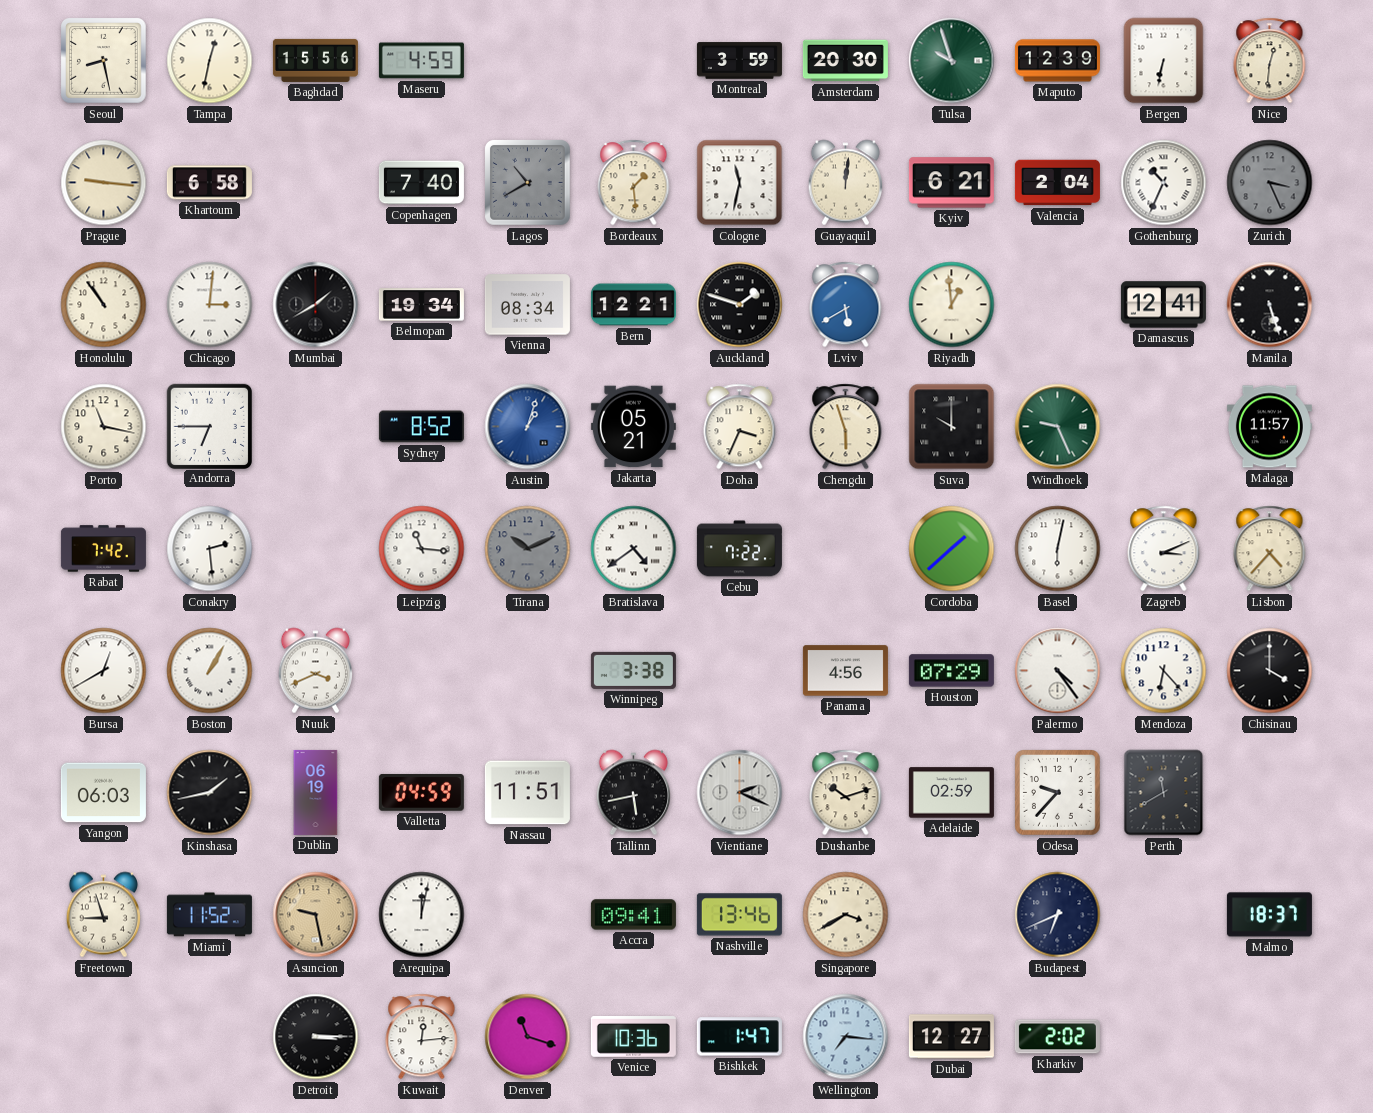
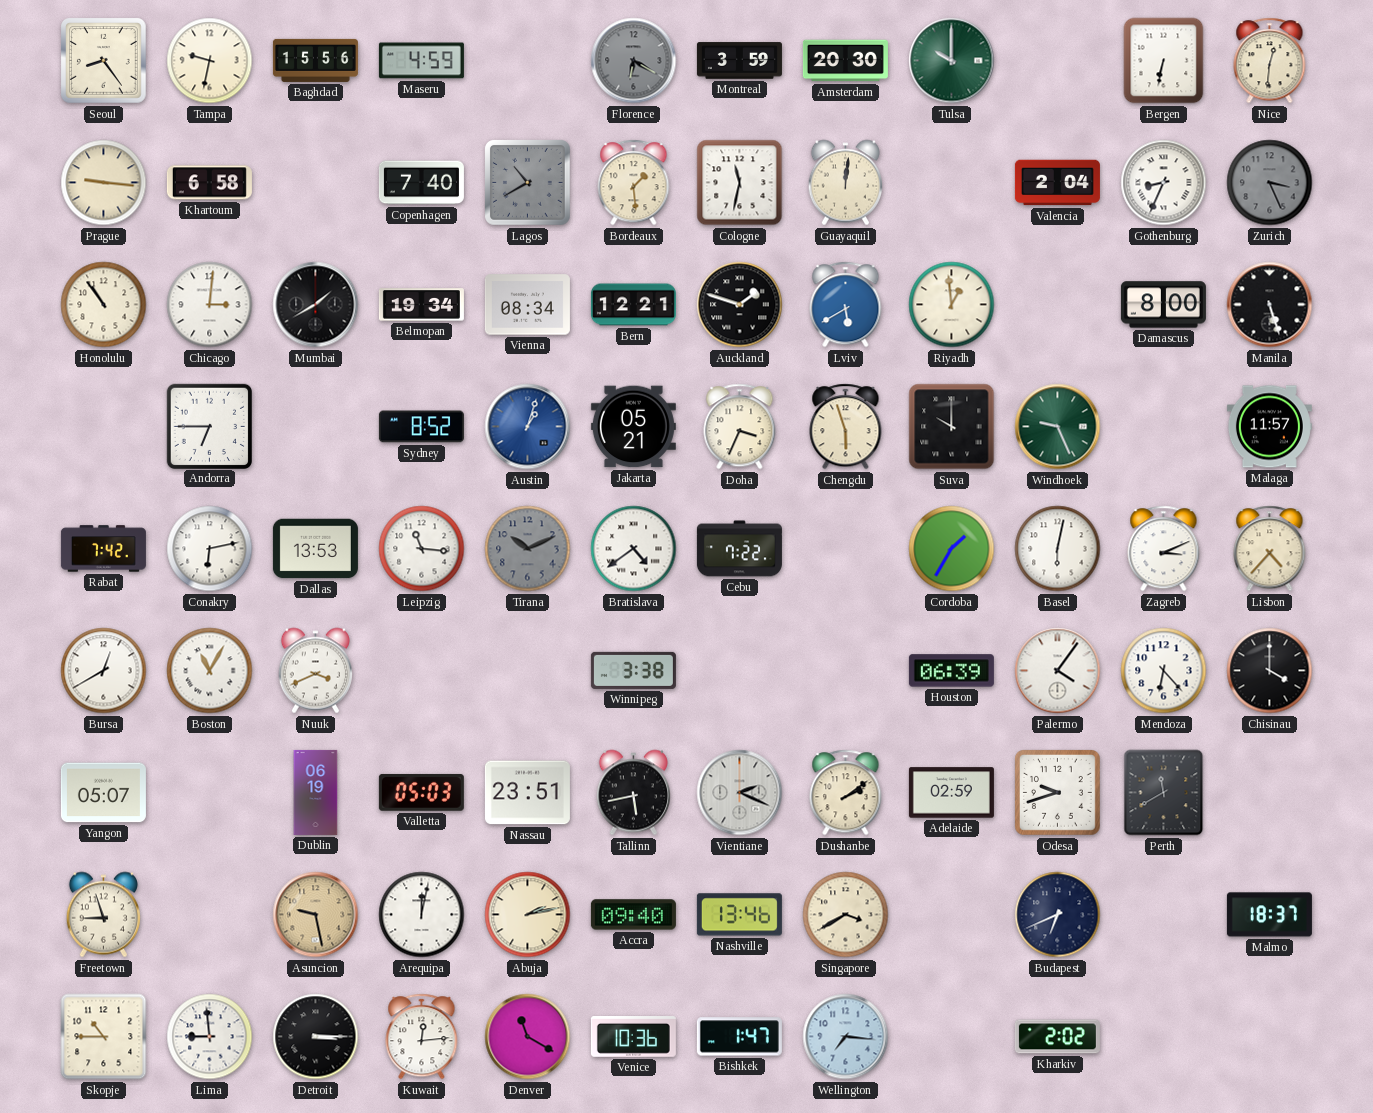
Seoul: 8:28 -> 8:24 (104, 61)
Tampa: 12:32 -> 9:32 (210, 61)
Florence: none -> 6:20 (634, 61)
Tulsa: 9:57 -> 10:00 (952, 61)
Maputo: 12:39 -> none (1057, 61)
Kyiv: 6:21 -> none (951, 183)
Gothenburg: 10:34 -> 8:34 (1164, 183)
Damascus: 12:41 -> 8:00 (1163, 305)
Porto: 11:17 -> none (104, 427)
Conakry: 2:29 -> 6:13 (210, 549)
Dallas: none -> 13:53 (315, 549)
Cordoba: 1:38 -> 1:35 (952, 549)
Boston: 1:05 -> 11:05 (210, 671)
Panama: 4:56 -> none (845, 671)
Houston: 07:29 -> 06:39 (951, 671)
Palermo: 4:24 -> 4:06 (1058, 671)
Yangon: 06:03 -> 05:07 (103, 793)
Kinshasa: 1:43 -> none (210, 793)
Valletta: 04:59 -> 05:03 (421, 792)
Nassau: 11:51 -> 23:51 (527, 793)
Dushanbe: 10:12 -> 2:09 (846, 793)
Odesa: 9:37 -> 9:42 (1058, 793)
Miami: 11:52 -> none (209, 915)
Abuja: none -> 2:13 (528, 915)
Accra: 09:41 -> 09:40 (633, 915)
Skopje: none -> 10:45 (104, 1037)
Lima: none -> 8:59 (210, 1037)
Denver: 11:18 -> 11:20 (528, 1037)
Dubai: 12:27 -> none (951, 1037)
